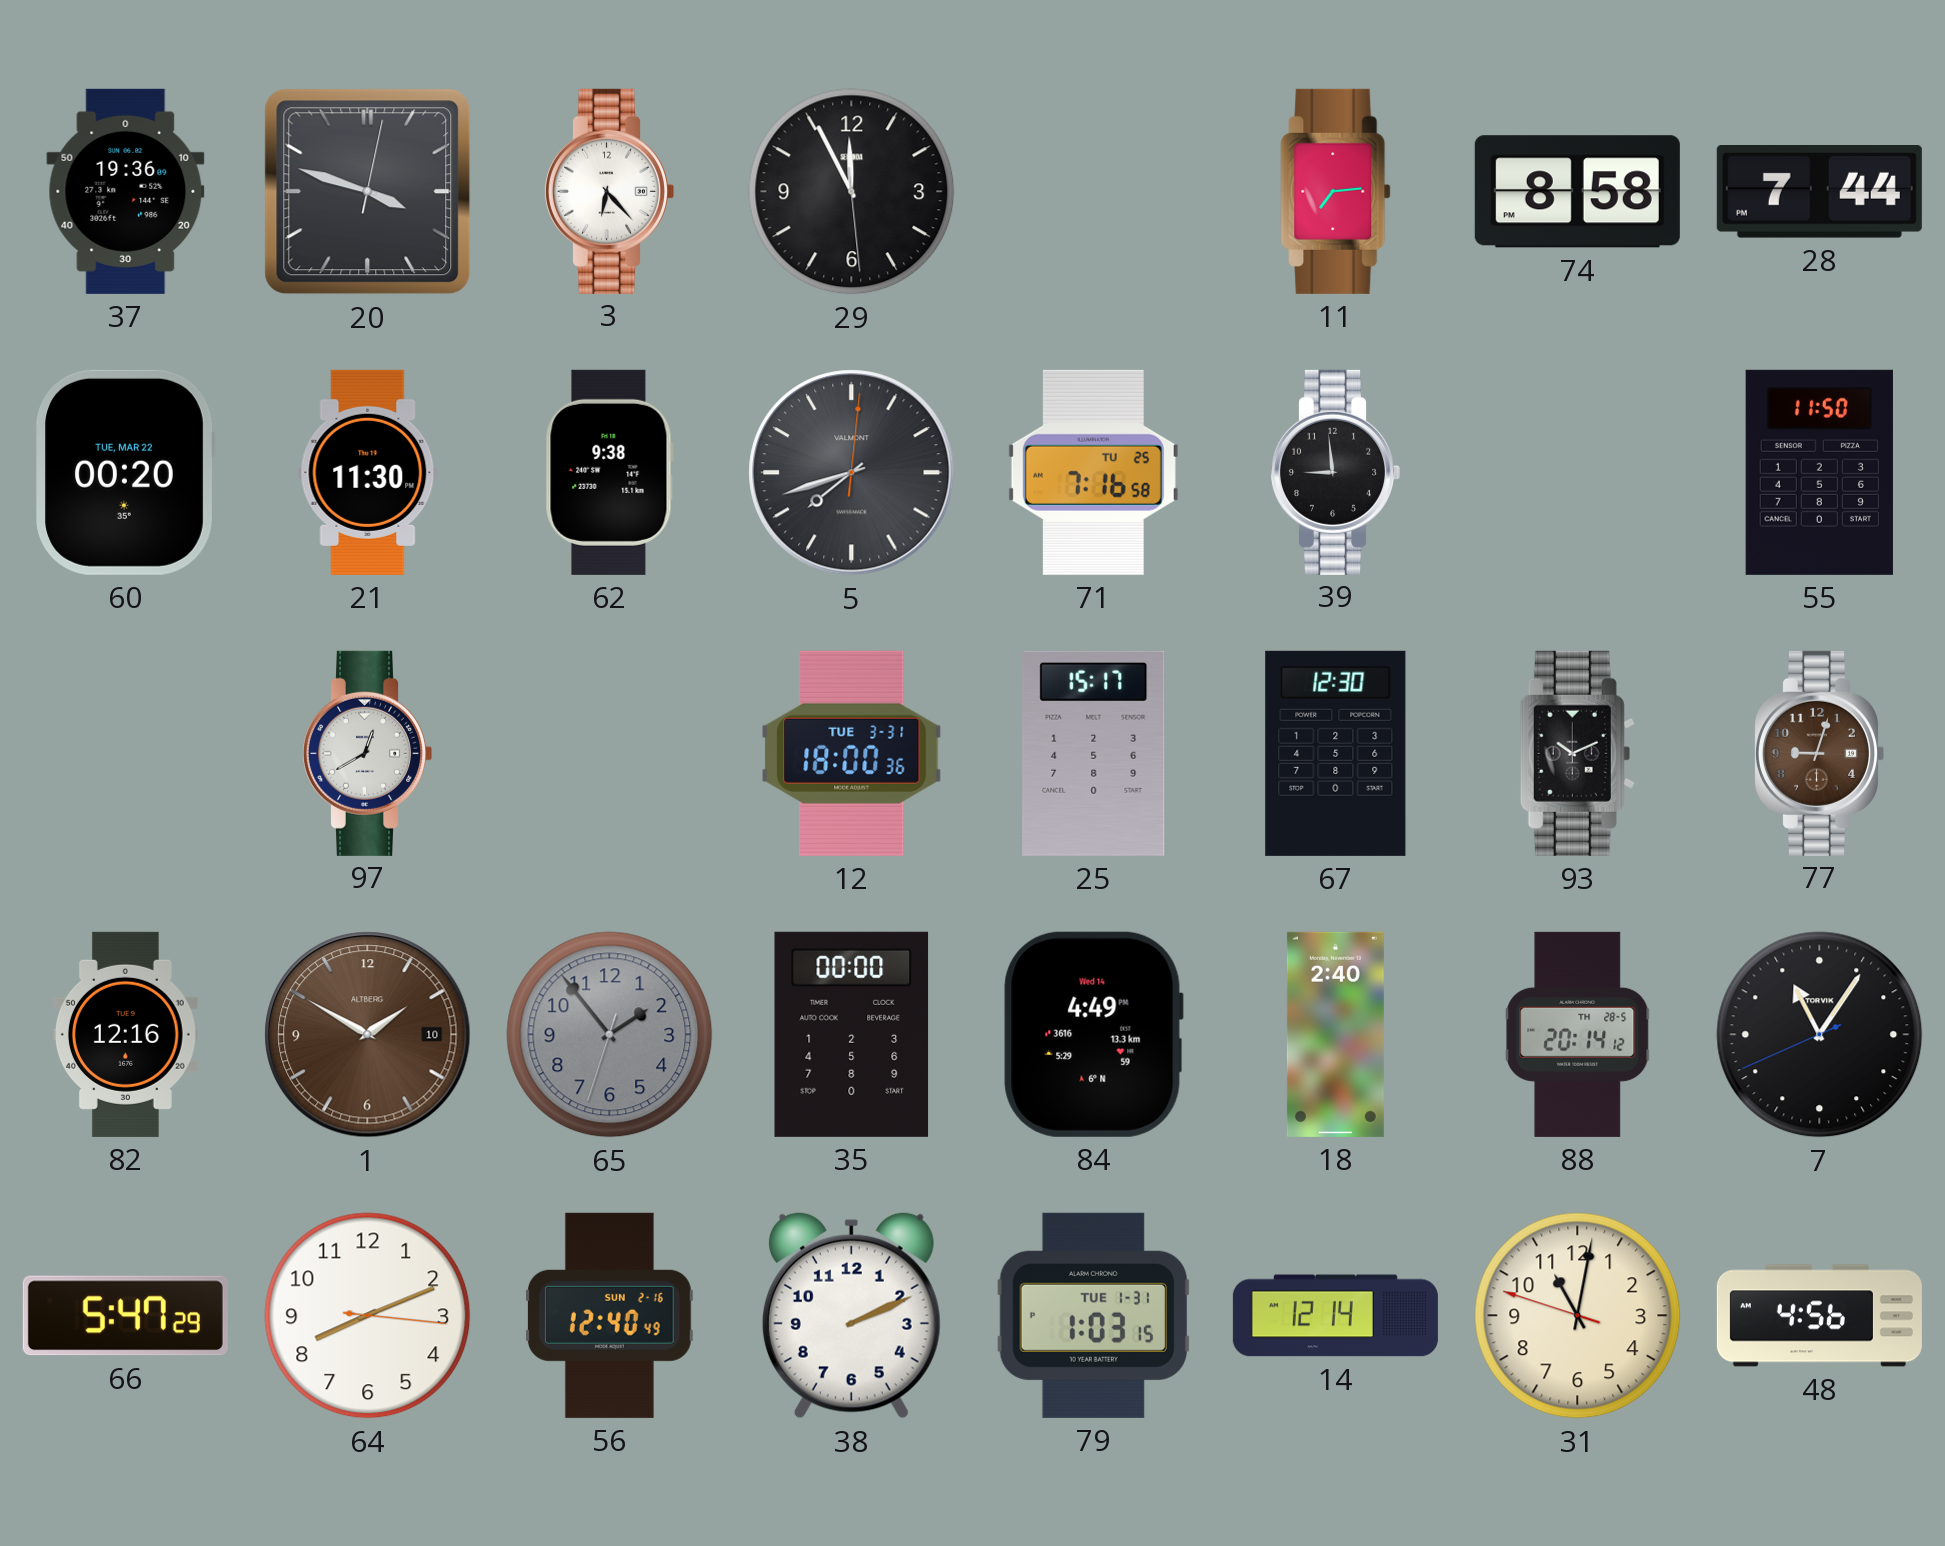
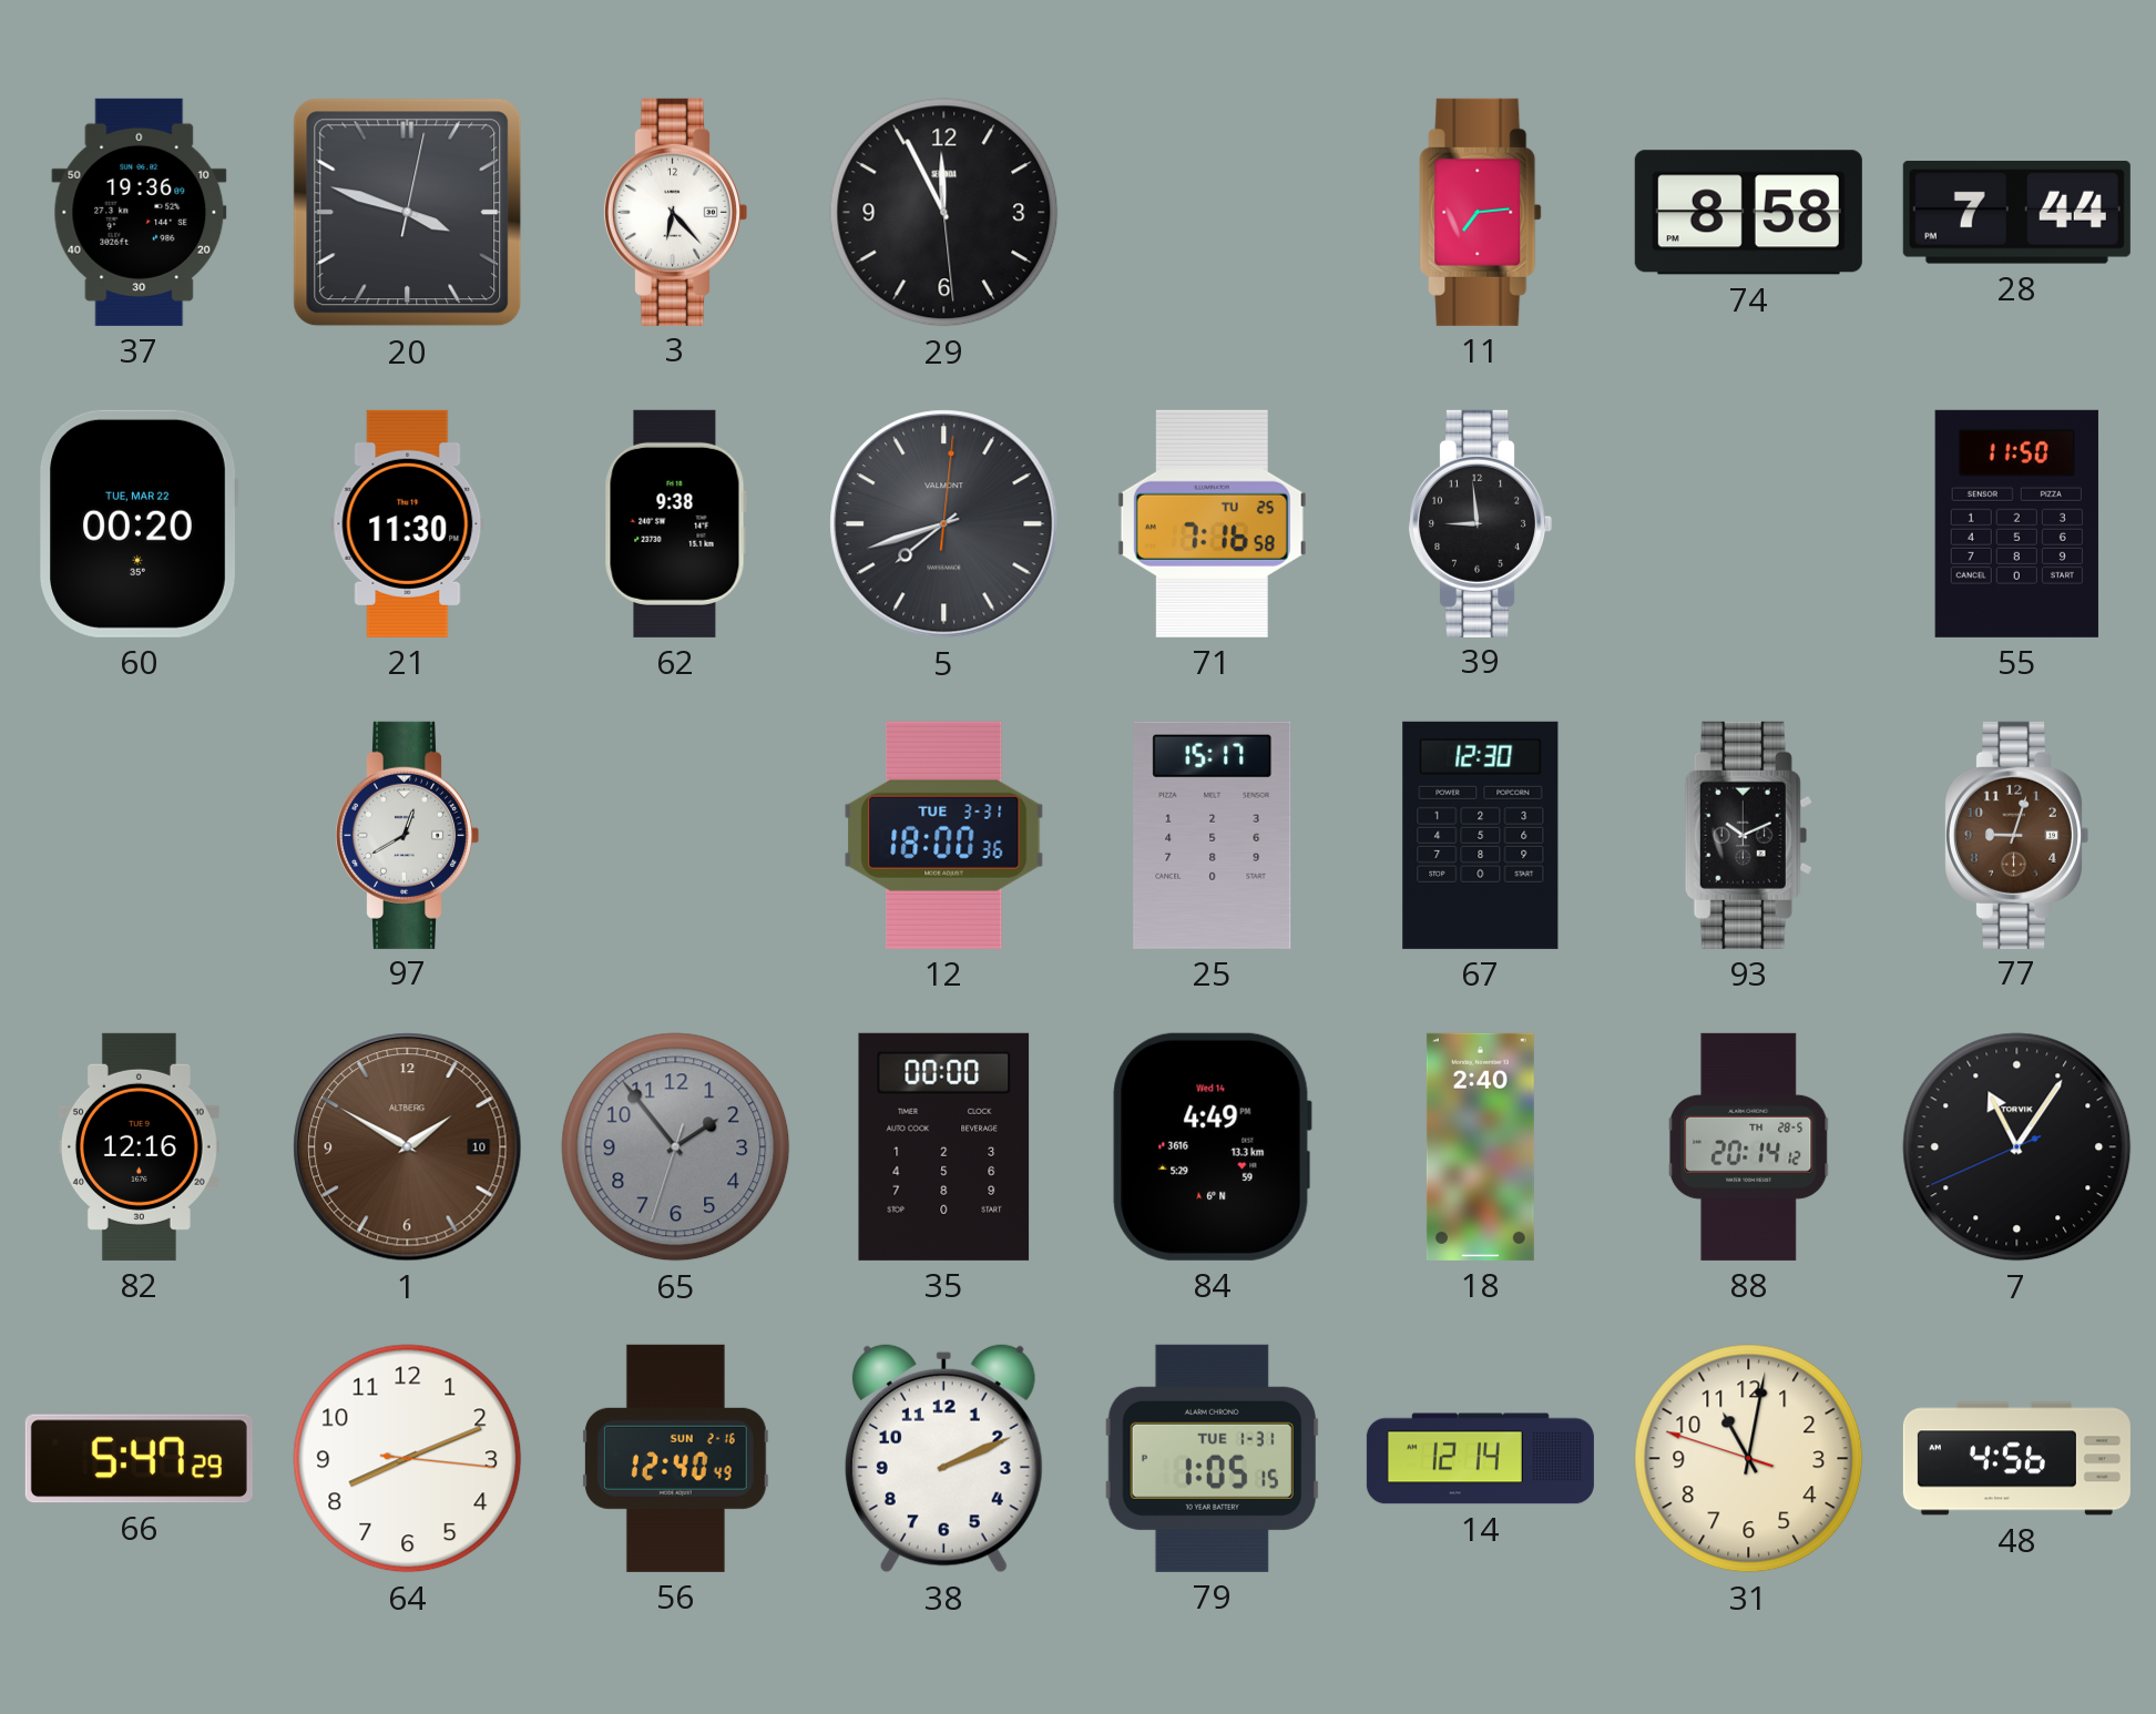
79: 1:03 -> 1:05 (1212, 1458)
